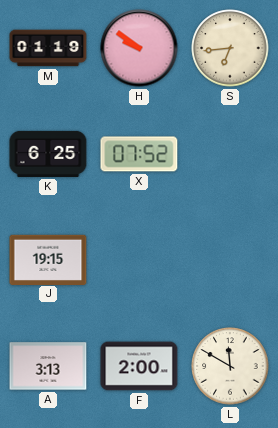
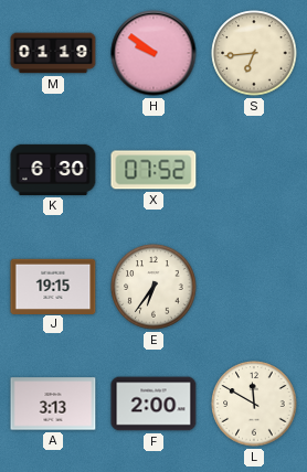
K: 6:25 -> 6:30 (53, 170)
E: none -> 6:36 (153, 287)
